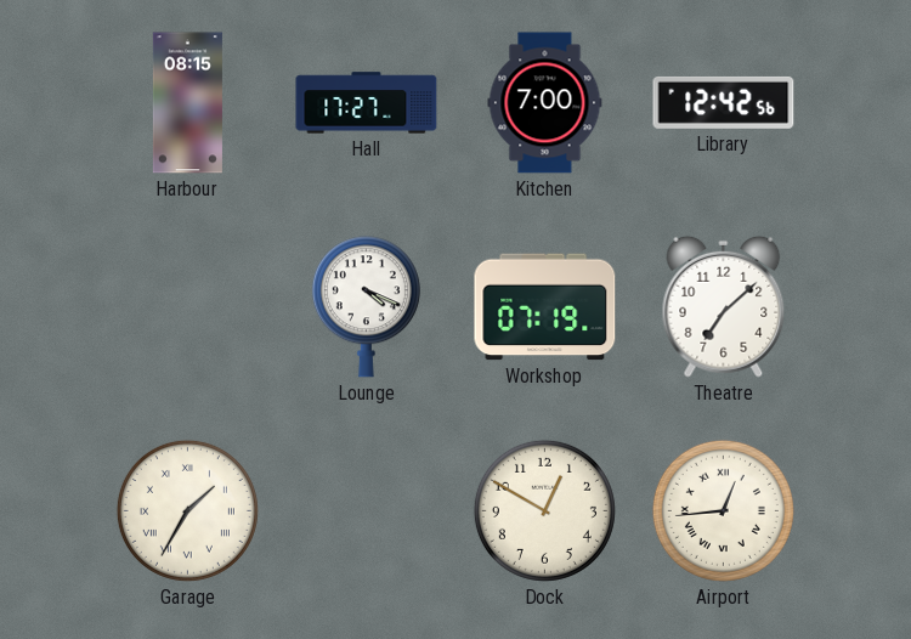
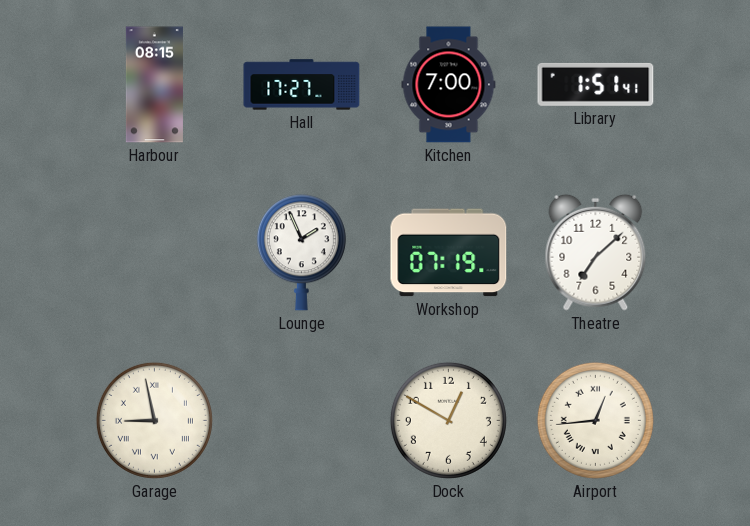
Library: 12:42 -> 1:51 (596, 84)
Lounge: 4:19 -> 1:56 (301, 253)
Garage: 1:35 -> 8:58 (154, 420)
